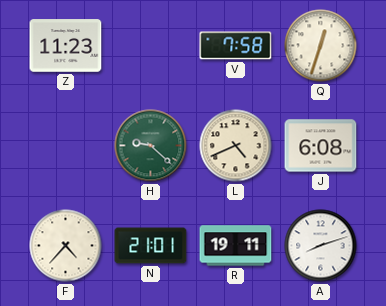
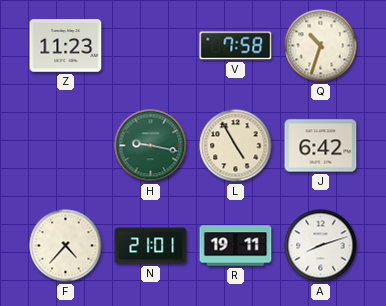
Q: 12:33 -> 10:33 (321, 46)
H: 9:22 -> 9:17 (151, 146)
L: 4:41 -> 4:55 (236, 146)
J: 6:08 -> 6:42 (321, 146)
